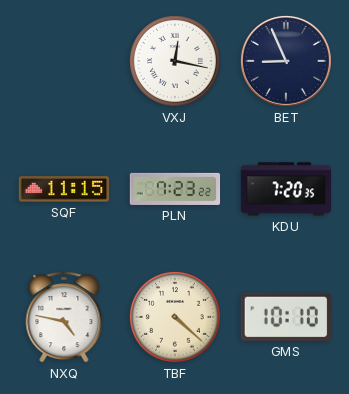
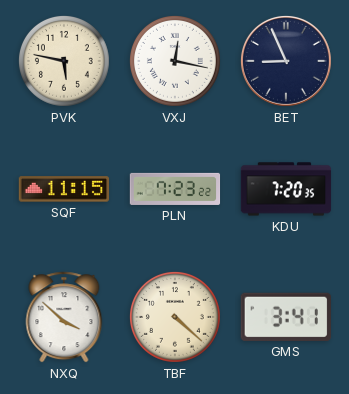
PVK: none -> 5:47 (64, 61)
NXQ: 4:47 -> 3:52 (64, 317)
GMS: 10:10 -> 3:41 (286, 317)
